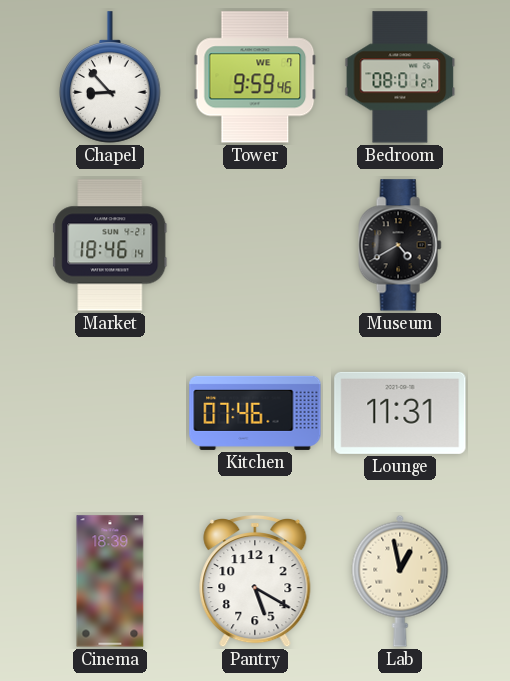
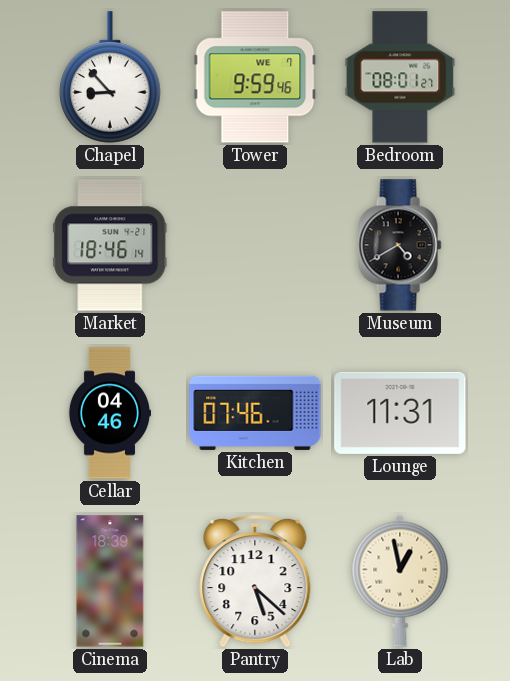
Cellar: none -> 04:46 (109, 413)
Pantry: 5:20 -> 5:22 (255, 581)
